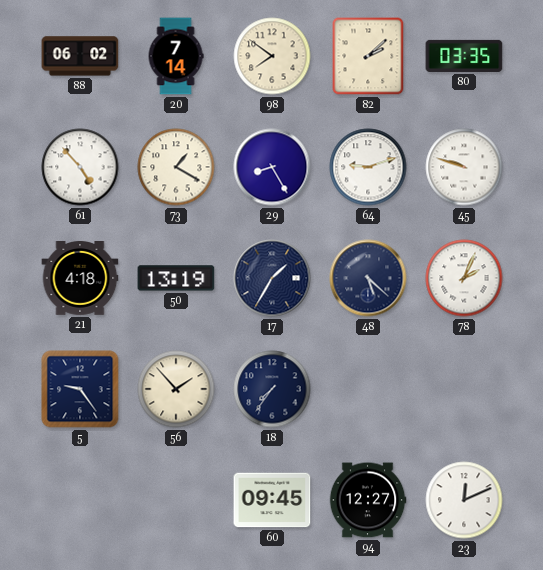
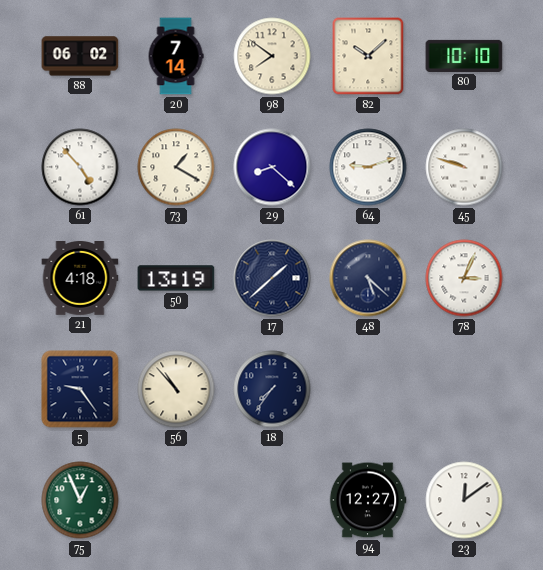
82: 2:08 -> 10:08 (368, 56)
80: 03:35 -> 10:10 (464, 56)
29: 8:25 -> 8:22 (272, 167)
17: 1:35 -> 1:38 (272, 278)
78: 2:04 -> 3:04 (464, 278)
56: 1:53 -> 10:53 (176, 389)
75: none -> 12:56 (80, 500)
60: 09:45 -> none (272, 500)
23: 12:11 -> 12:09 (464, 500)
